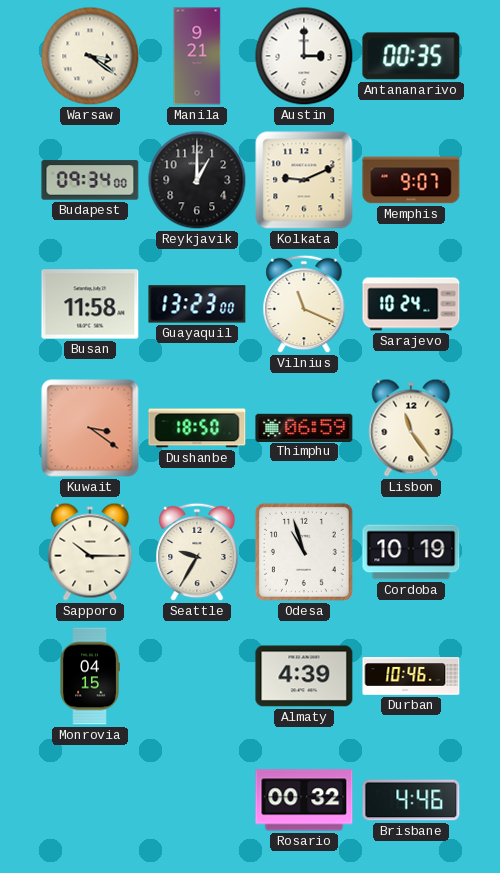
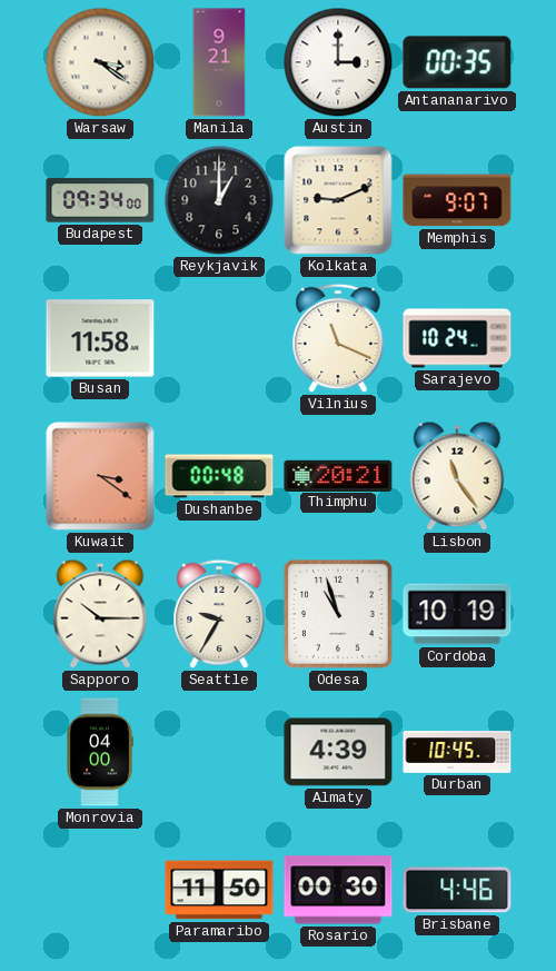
Guayaquil: 13:23 -> none (197, 304)
Dushanbe: 18:50 -> 00:48 (219, 476)
Thimphu: 06:59 -> 20:21 (338, 475)
Monrovia: 04:15 -> 04:00 (100, 752)
Durban: 10:46 -> 10:45 (457, 752)
Paramaribo: none -> 11:50 (219, 890)
Rosario: 00:32 -> 00:30 (338, 890)
